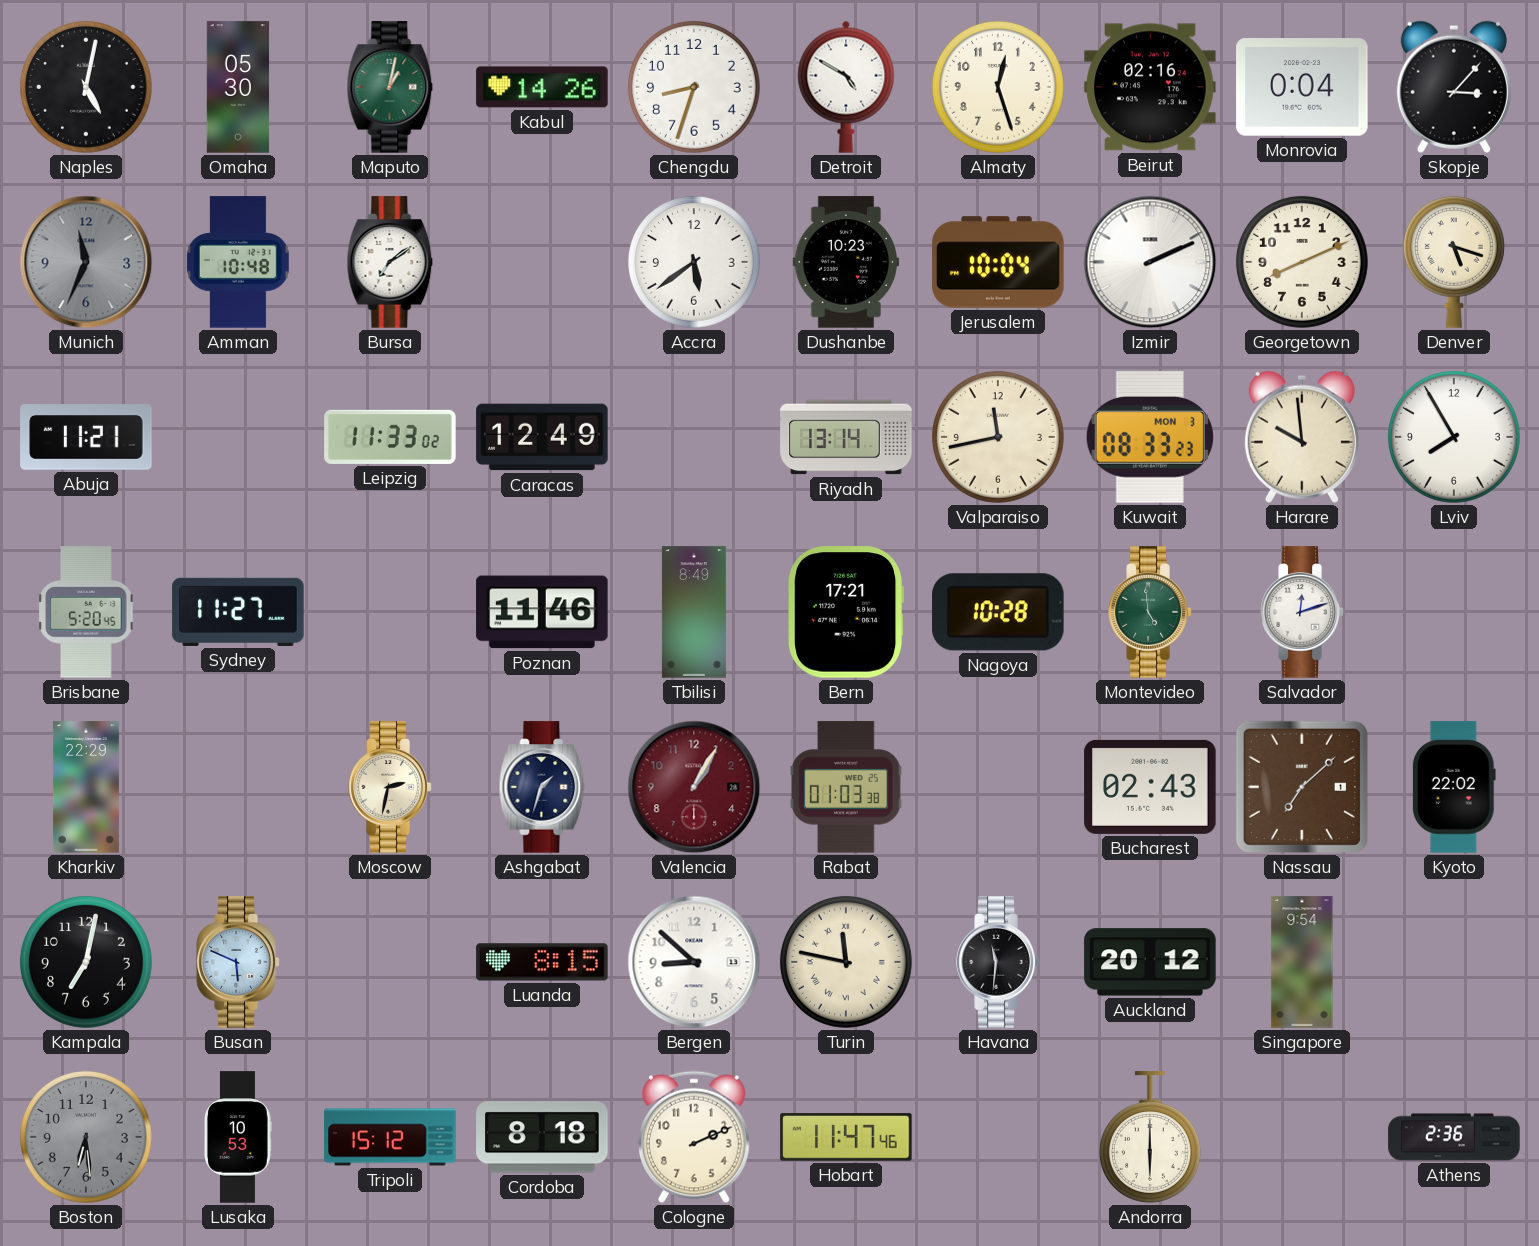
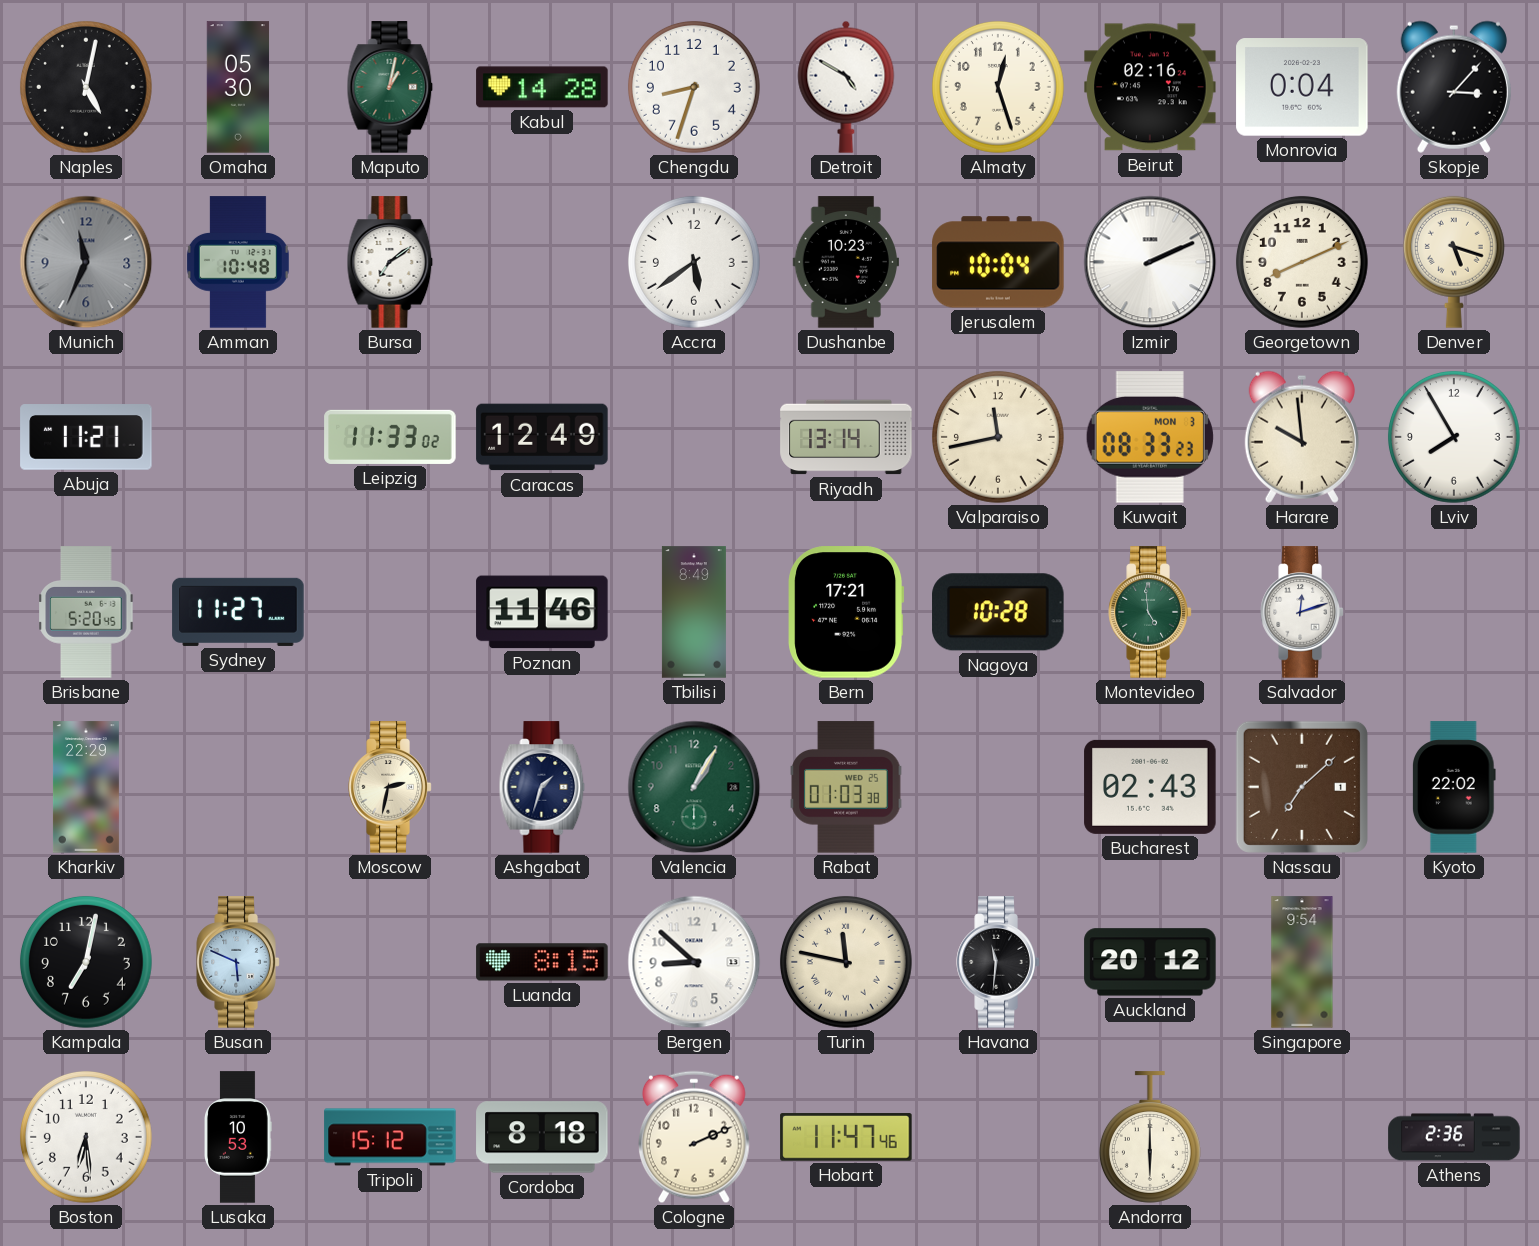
Kabul: 14:26 -> 14:28 (542, 87)
Valencia dial: burgundy -> green (694, 787)
Boston dial: grey -> white (86, 1137)
